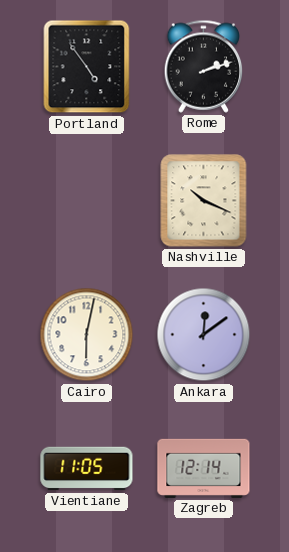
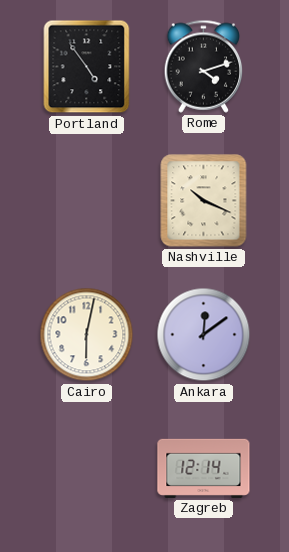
Rome: 2:12 -> 4:12 (204, 66)
Vientiane: 11:05 -> none (87, 469)
